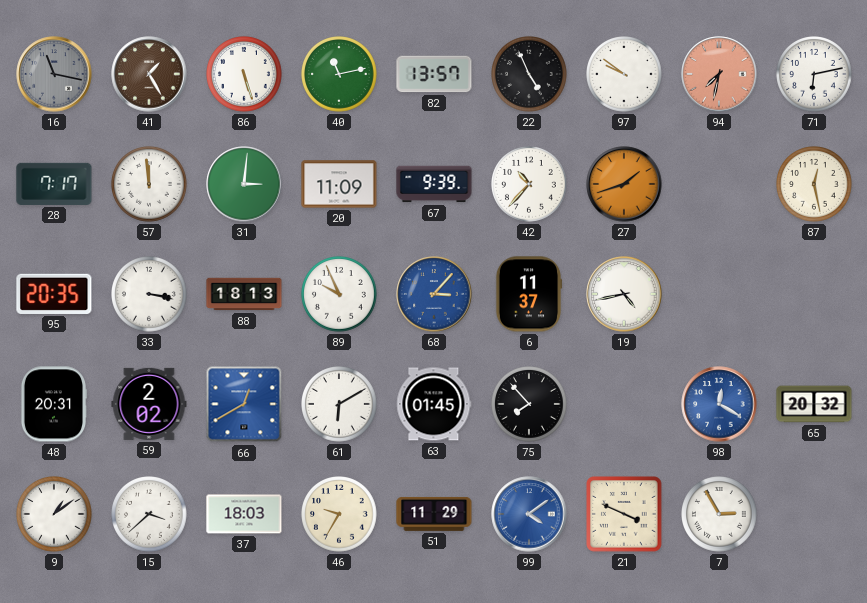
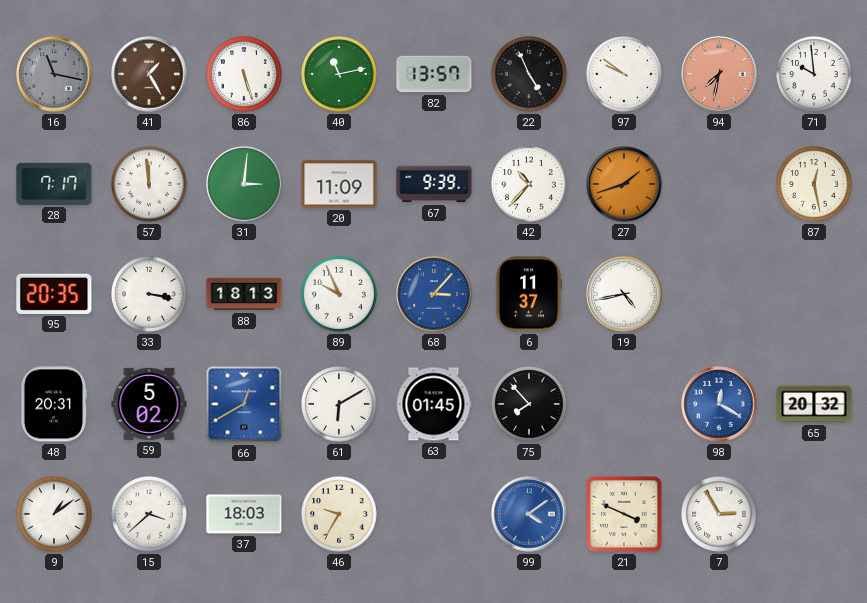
71: 6:13 -> 9:59 (815, 75)
59: 2:02 -> 5:02 (149, 404)
51: 11:29 -> none (434, 514)
